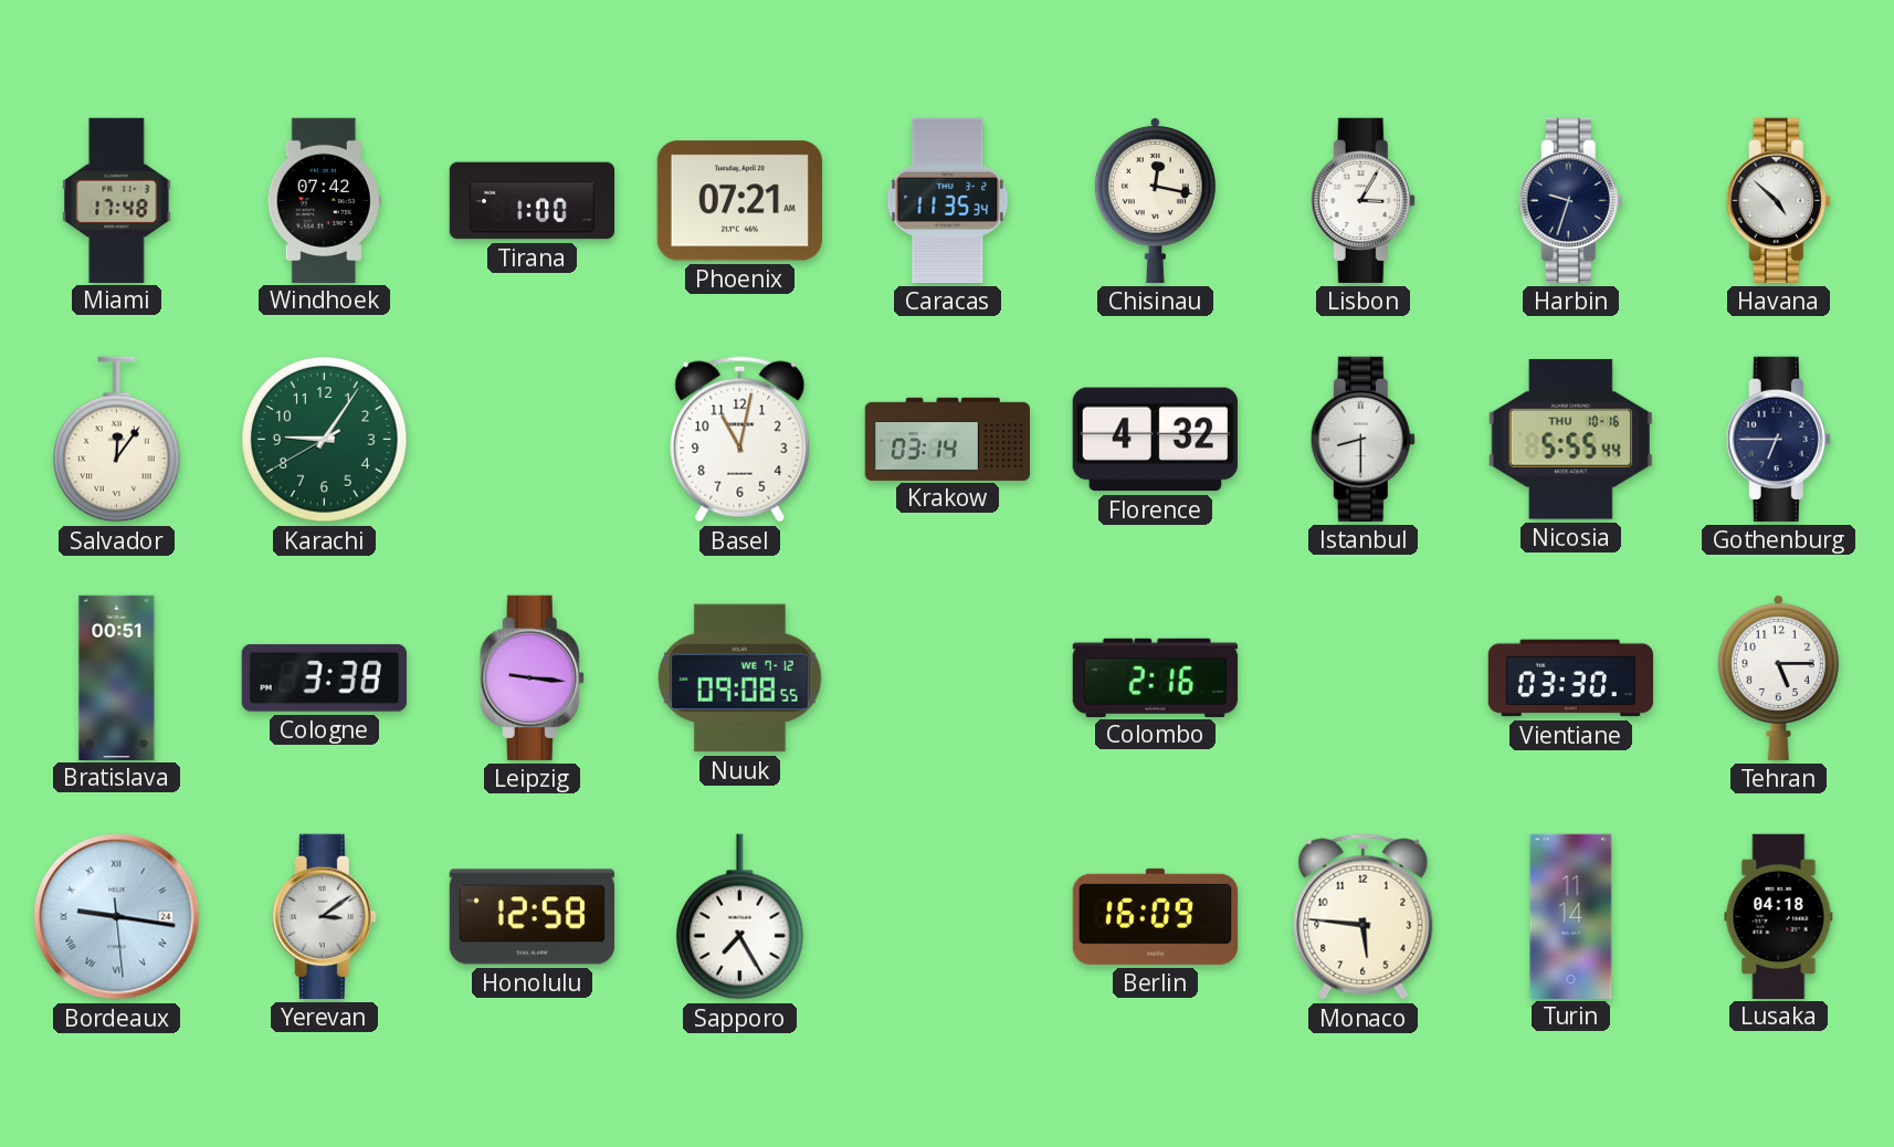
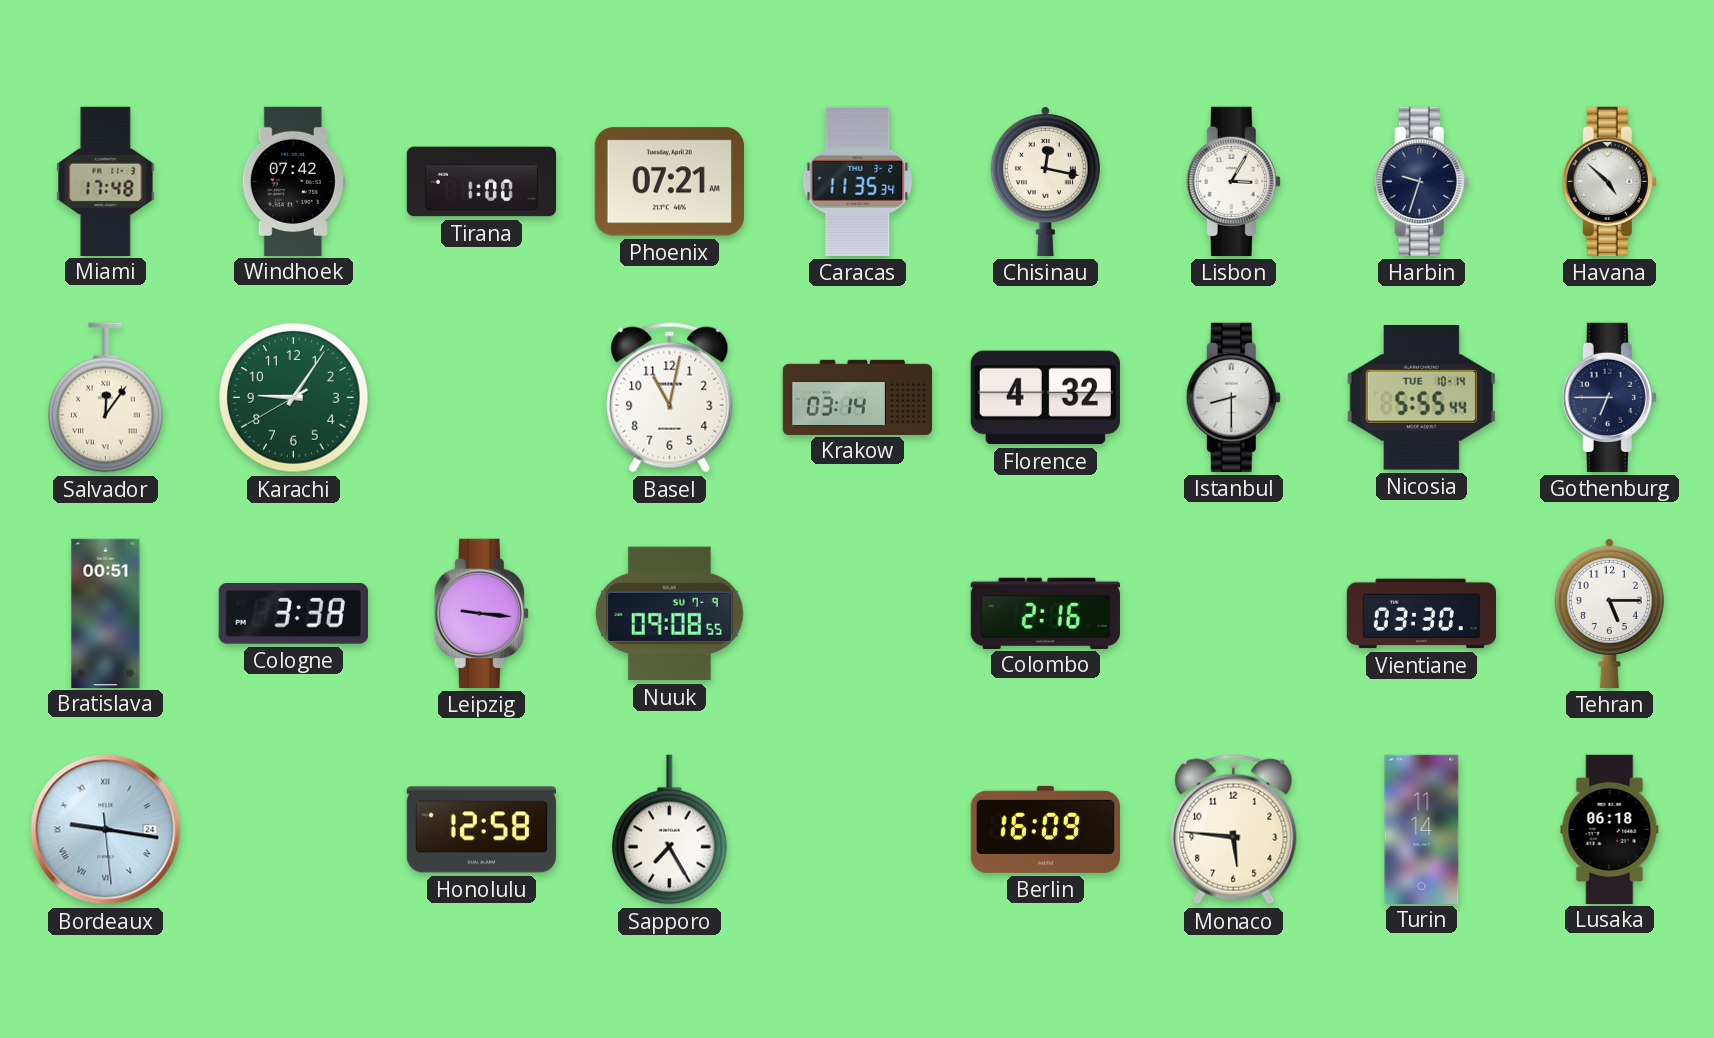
Nicosia date: THU 10-16 -> TUE 10-14 (1421, 397)
Nuuk date: WE 7-12 -> SU 7-9 (669, 614)
Yerevan: 3:09 -> none (324, 916)
Lusaka: 04:18 -> 06:18 (1610, 829)
